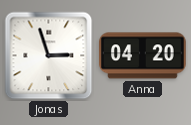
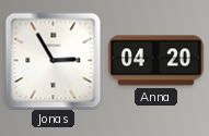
Jonas: 2:57 -> 2:55 (54, 61)
